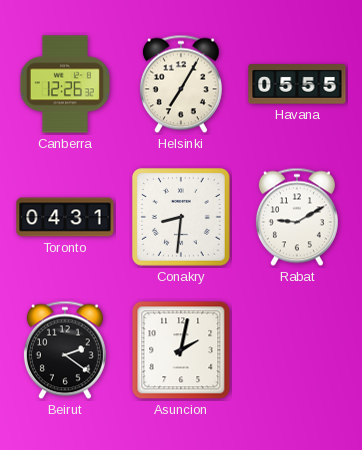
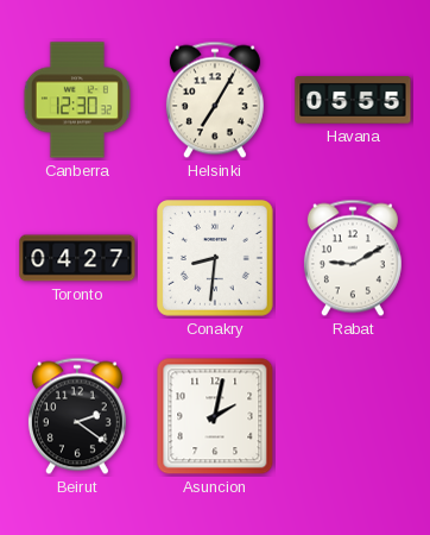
Canberra: 12:26 -> 12:30 (77, 100)
Toronto: 04:31 -> 04:27 (77, 258)
